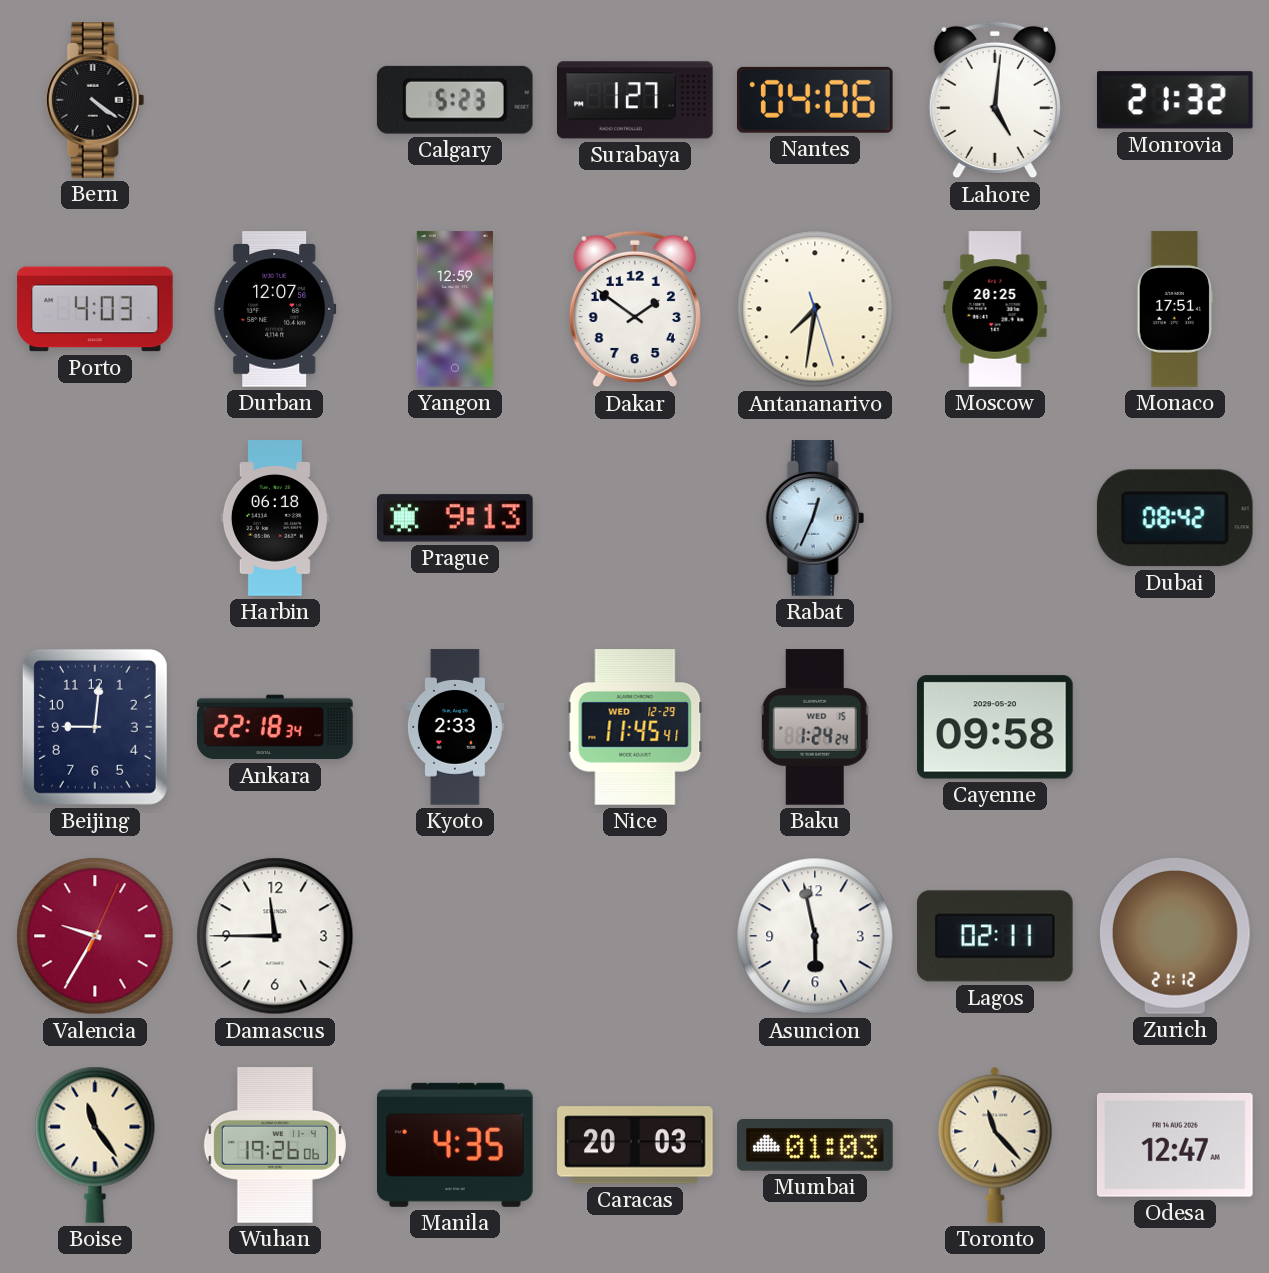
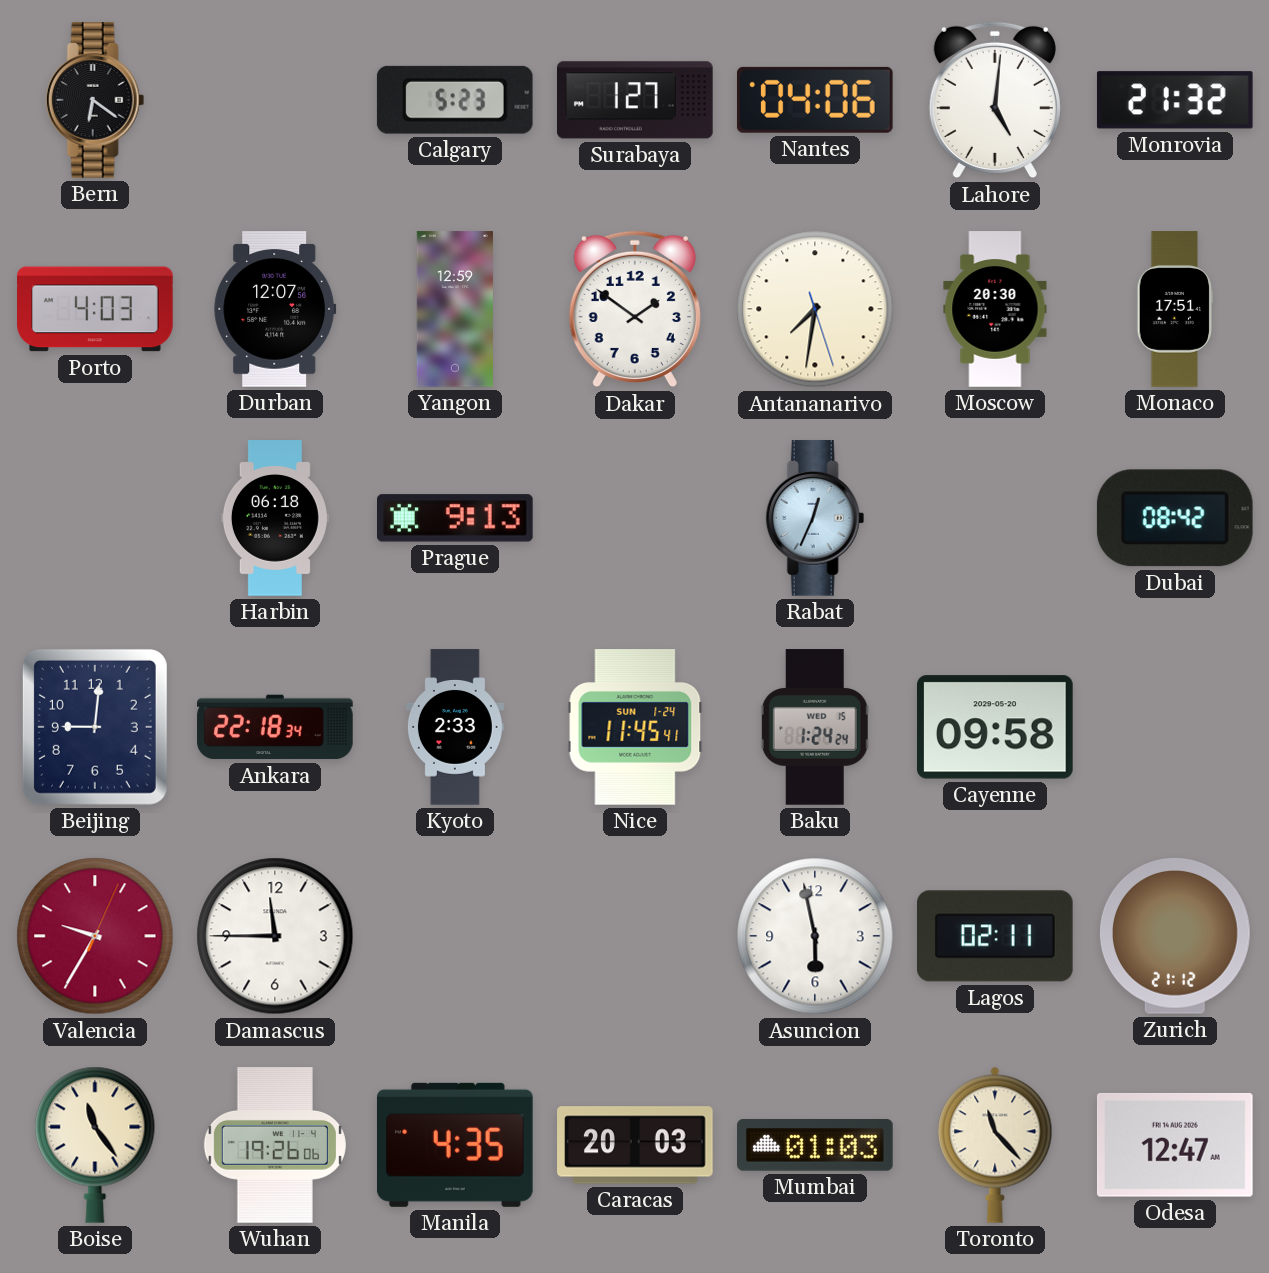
Bern: 4:21 -> 6:21 (95, 100)
Moscow: 20:25 -> 20:30 (995, 309)
Nice date: WED 12-29 -> SUN 1-24 (635, 727)
